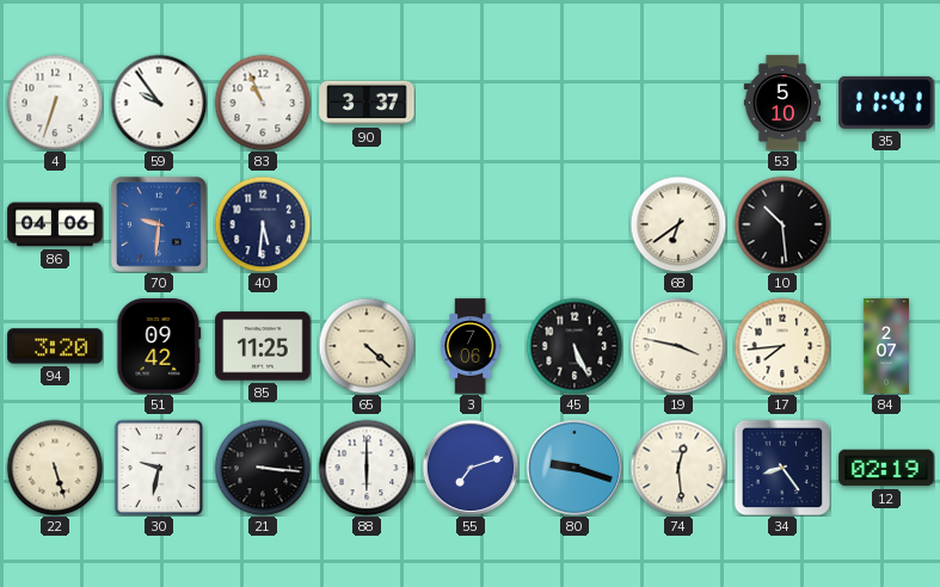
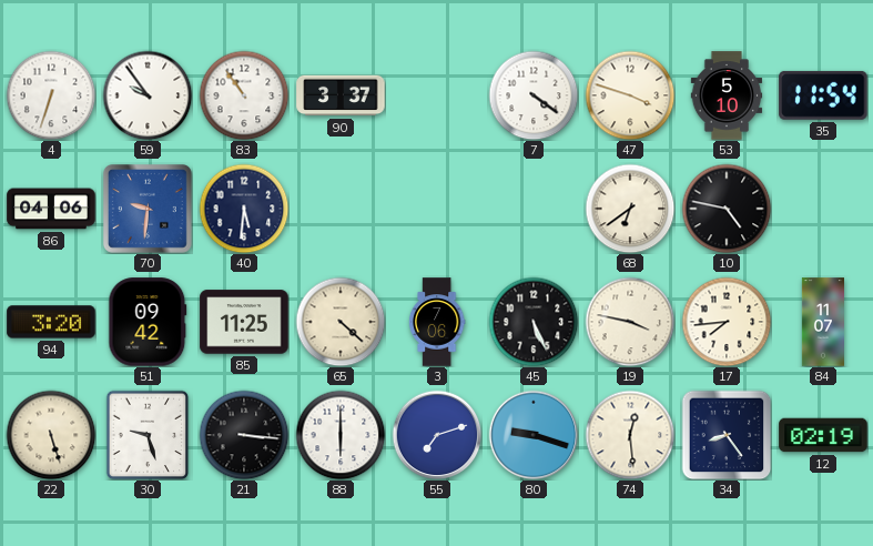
83: 10:56 -> 10:54 (244, 95)
7: none -> 4:21 (534, 95)
47: none -> 3:48 (630, 95)
35: 11:41 -> 11:54 (823, 95)
10: 10:29 -> 4:47 (727, 209)
84: 2:07 -> 11:07 (822, 322)
30: 9:32 -> 9:27 (148, 435)
